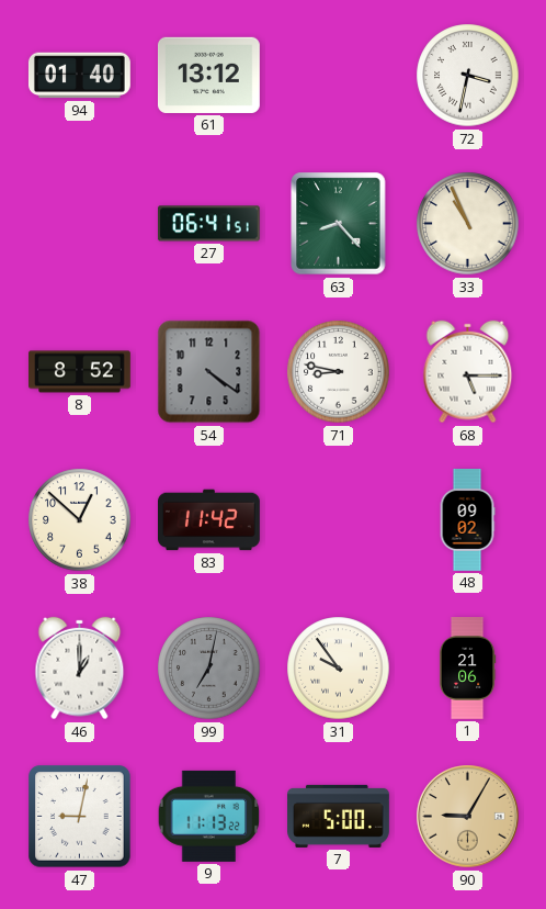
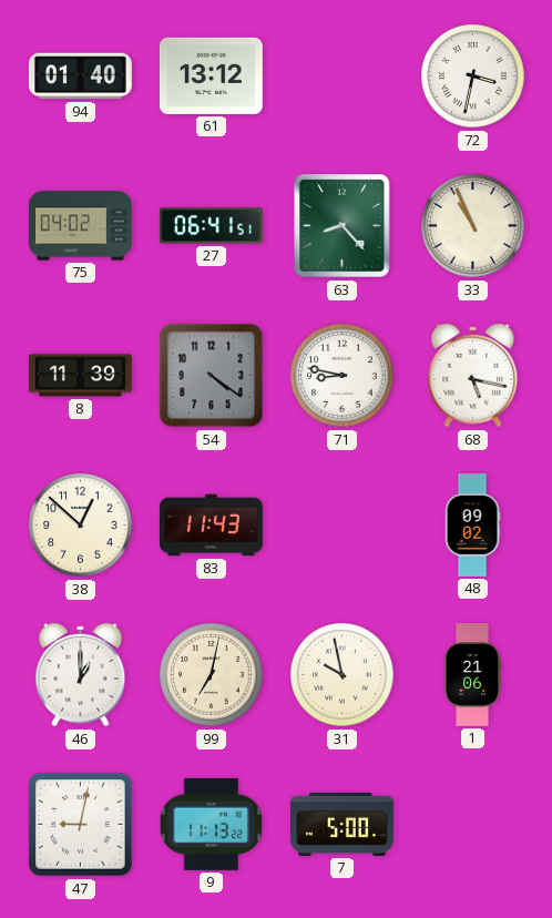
75: none -> 04:02 (81, 226)
8: 8:52 -> 11:39 (81, 376)
68: 5:15 -> 5:17 (473, 376)
83: 11:42 -> 11:43 (212, 526)
99 dial: grey -> cream (212, 675)
31: 9:54 -> 9:58 (343, 675)
90: 9:05 -> none (468, 817)
